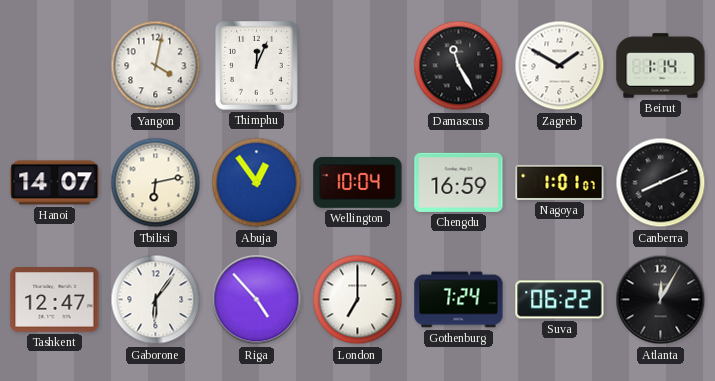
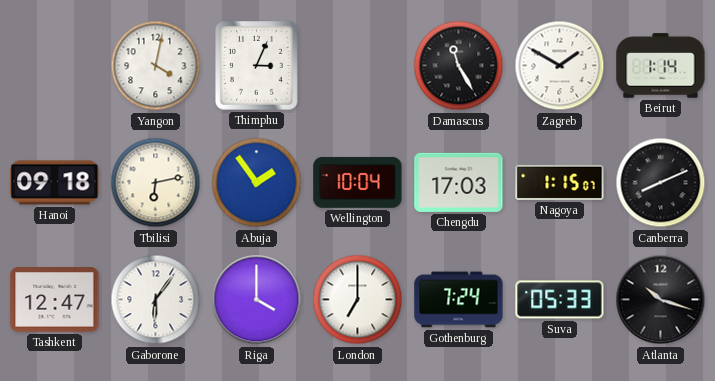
Thimphu: 12:04 -> 3:04 (257, 66)
Hanoi: 14:07 -> 09:18 (55, 183)
Abuja: 12:54 -> 1:54 (257, 183)
Chengdu: 16:59 -> 17:03 (459, 182)
Nagoya: 1:01 -> 1:15 (560, 182)
Riga: 4:53 -> 4:00 (257, 300)
Suva: 06:22 -> 05:33 (560, 300)
Atlanta: 12:05 -> 10:18 (661, 300)
